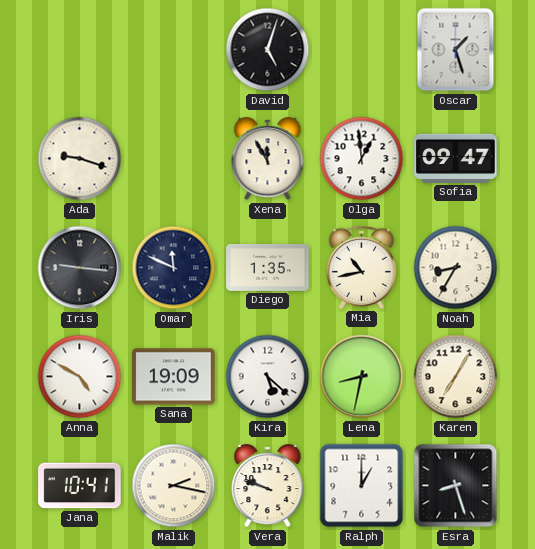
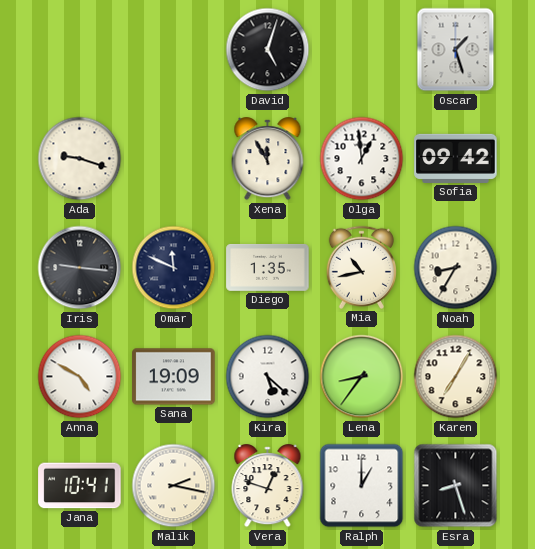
Sofia: 09:47 -> 09:42 (456, 158)
Lena: 8:32 -> 8:36 (362, 377)
Vera: 9:48 -> 12:48 (268, 486)
